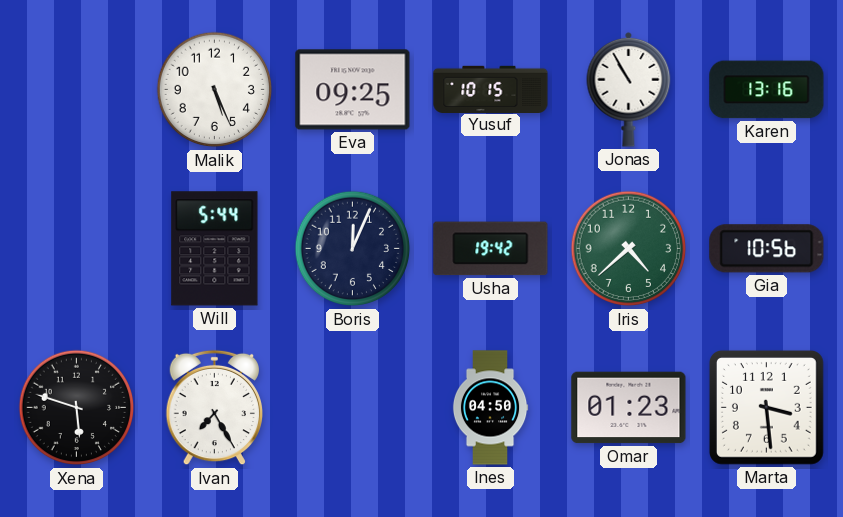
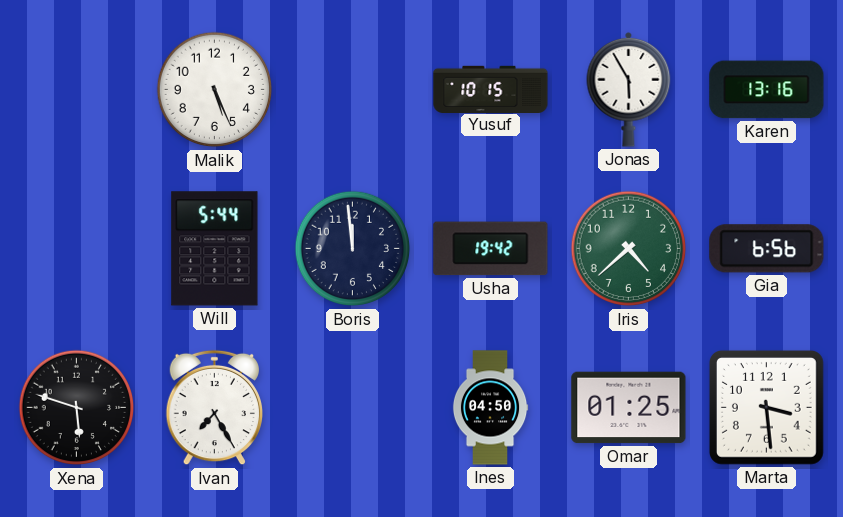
Eva: 09:25 -> none (353, 90)
Jonas: 10:55 -> 5:55 (629, 89)
Boris: 12:04 -> 11:59 (353, 249)
Gia: 10:56 -> 6:56 (767, 249)
Omar: 01:23 -> 01:25 (629, 408)
